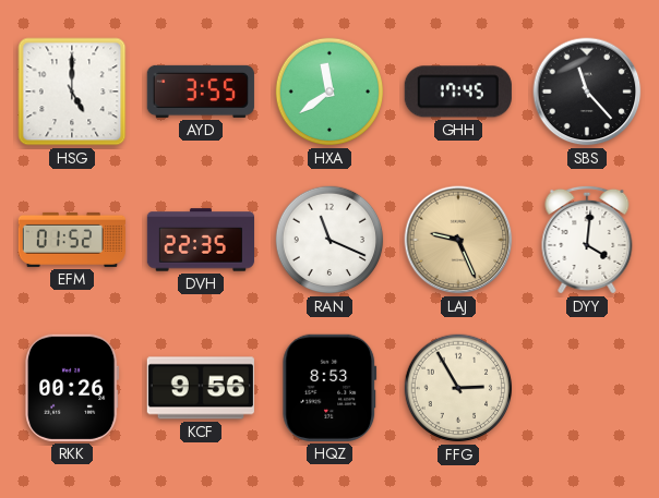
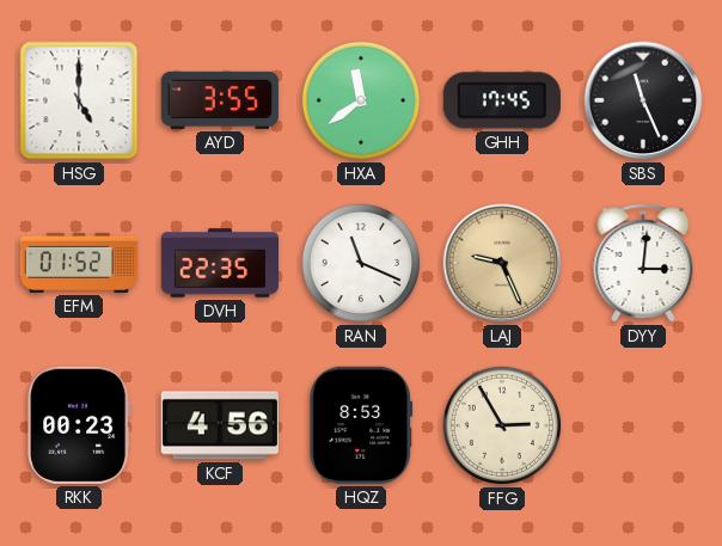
SBS: 11:23 -> 11:26 (643, 100)
DYY: 4:01 -> 3:01 (643, 263)
RKK: 00:26 -> 00:23 (79, 425)
KCF: 9:56 -> 4:56 (220, 425)
